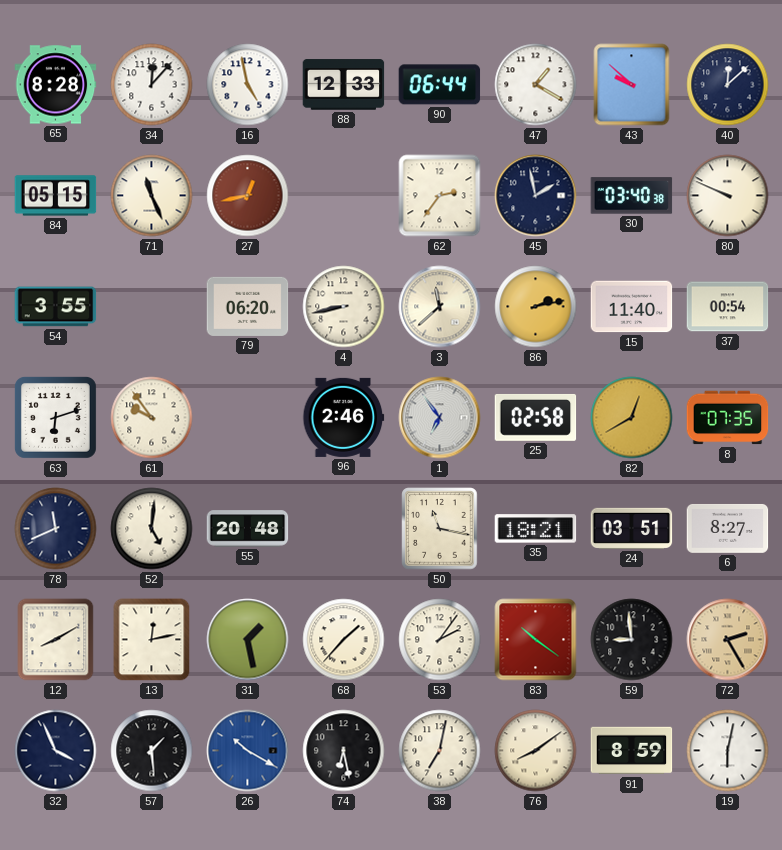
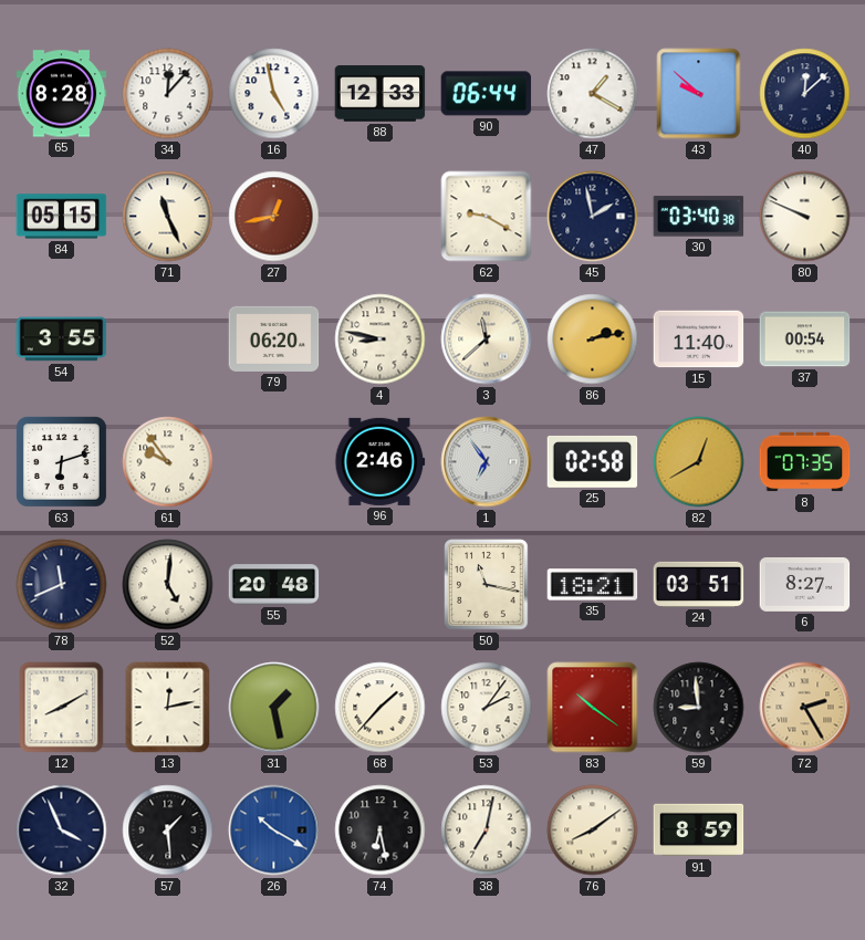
62: 2:36 -> 9:20 (487, 217)
4: 8:43 -> 8:47 (381, 340)
19: 6:02 -> none (728, 751)
